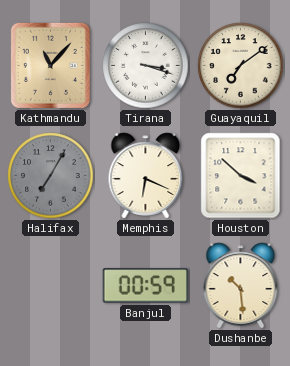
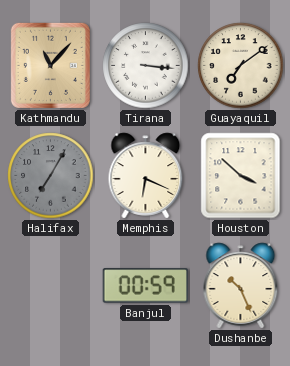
Tirana: 3:18 -> 3:16 (146, 66)
Dushanbe: 10:29 -> 10:26 (241, 286)
